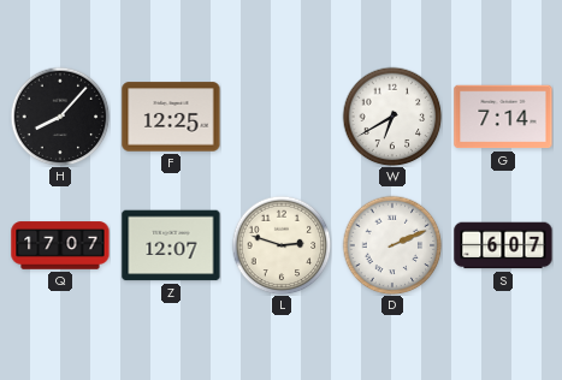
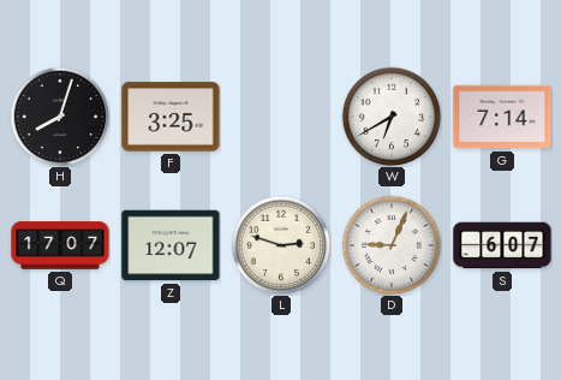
H: 8:07 -> 8:03 (60, 117)
F: 12:25 -> 3:25 (171, 117)
D: 2:11 -> 9:04 (392, 245)
